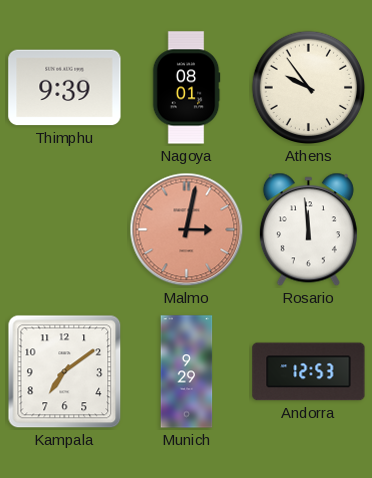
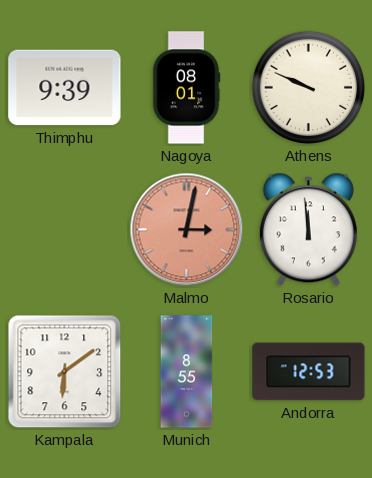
Athens: 9:54 -> 9:49 (309, 88)
Kampala: 7:09 -> 6:09 (65, 372)
Munich: 9:29 -> 8:55 (187, 372)
